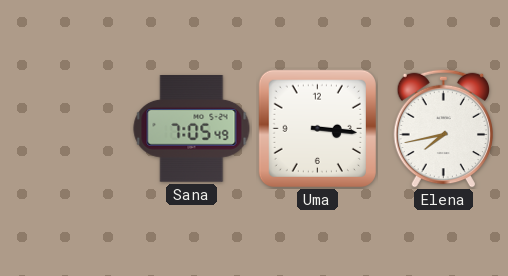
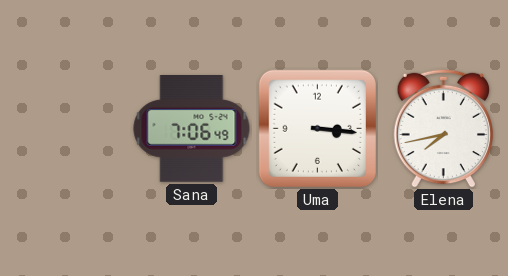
Sana: 7:05 -> 7:06 (192, 129)
